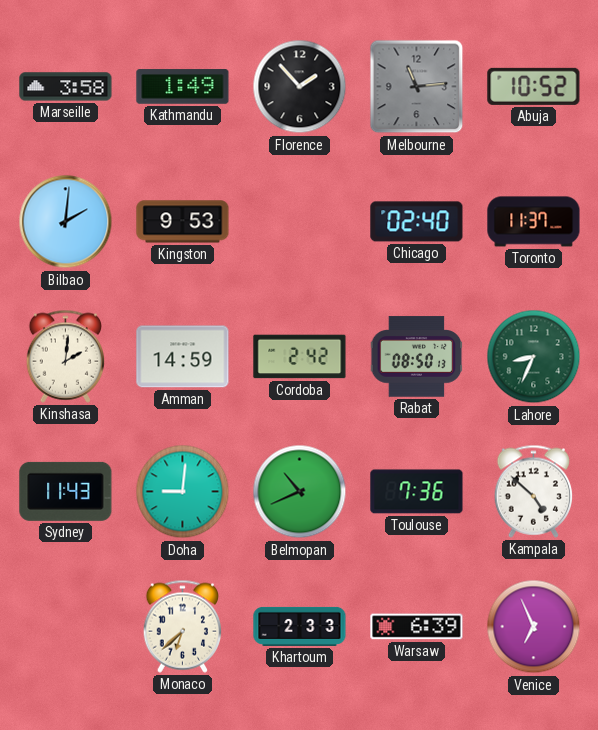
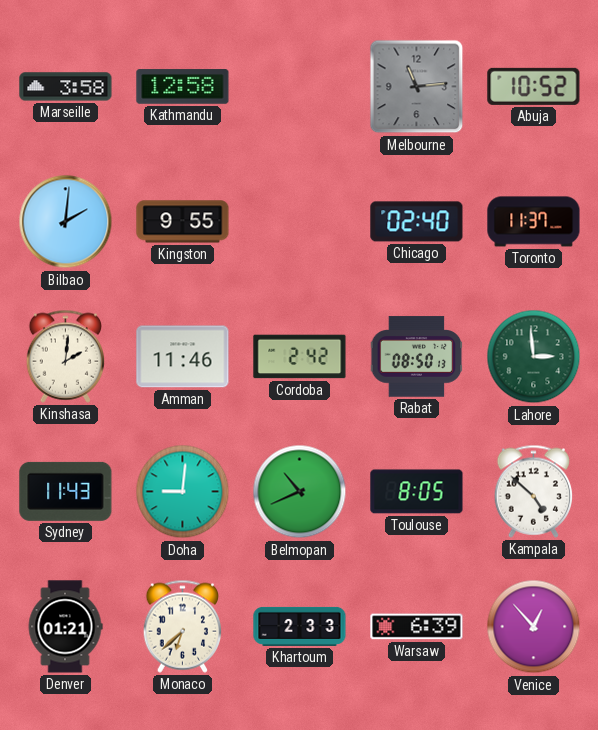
Kathmandu: 1:49 -> 12:58 (183, 87)
Florence: 1:53 -> none (300, 87)
Kingston: 9:53 -> 9:55 (183, 222)
Amman: 14:59 -> 11:46 (183, 357)
Lahore: 8:34 -> 2:59 (534, 357)
Toulouse: 7:36 -> 8:05 (417, 492)
Denver: none -> 01:21 (65, 627)
Venice: 6:56 -> 12:53 (534, 627)
